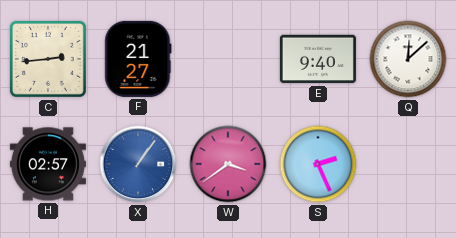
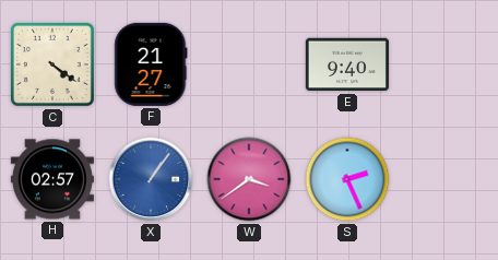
C: 2:44 -> 4:21 (52, 64)
Q: 12:08 -> none (408, 59)
